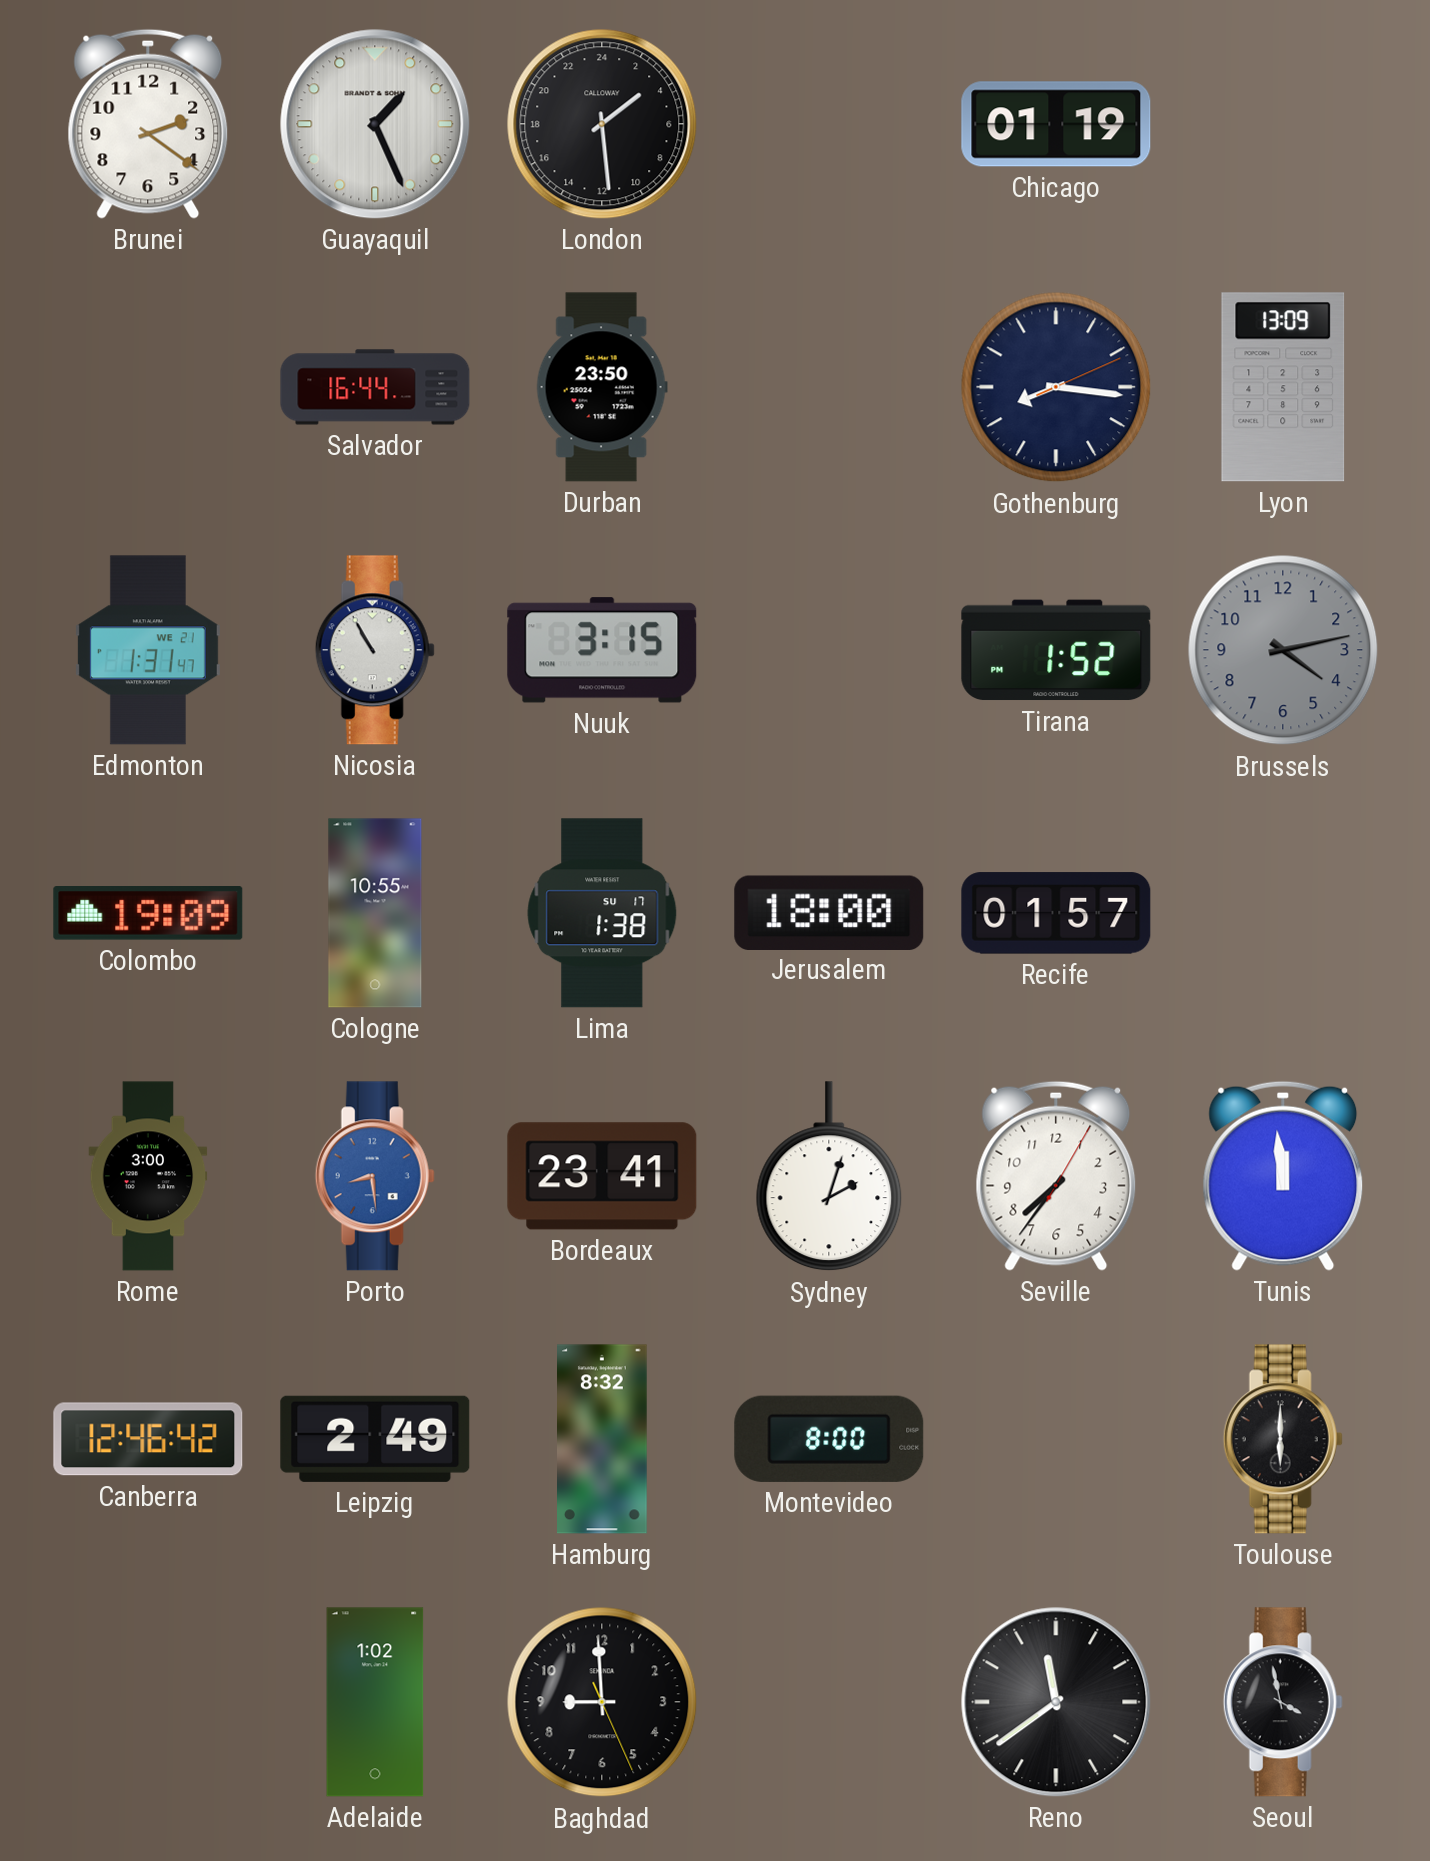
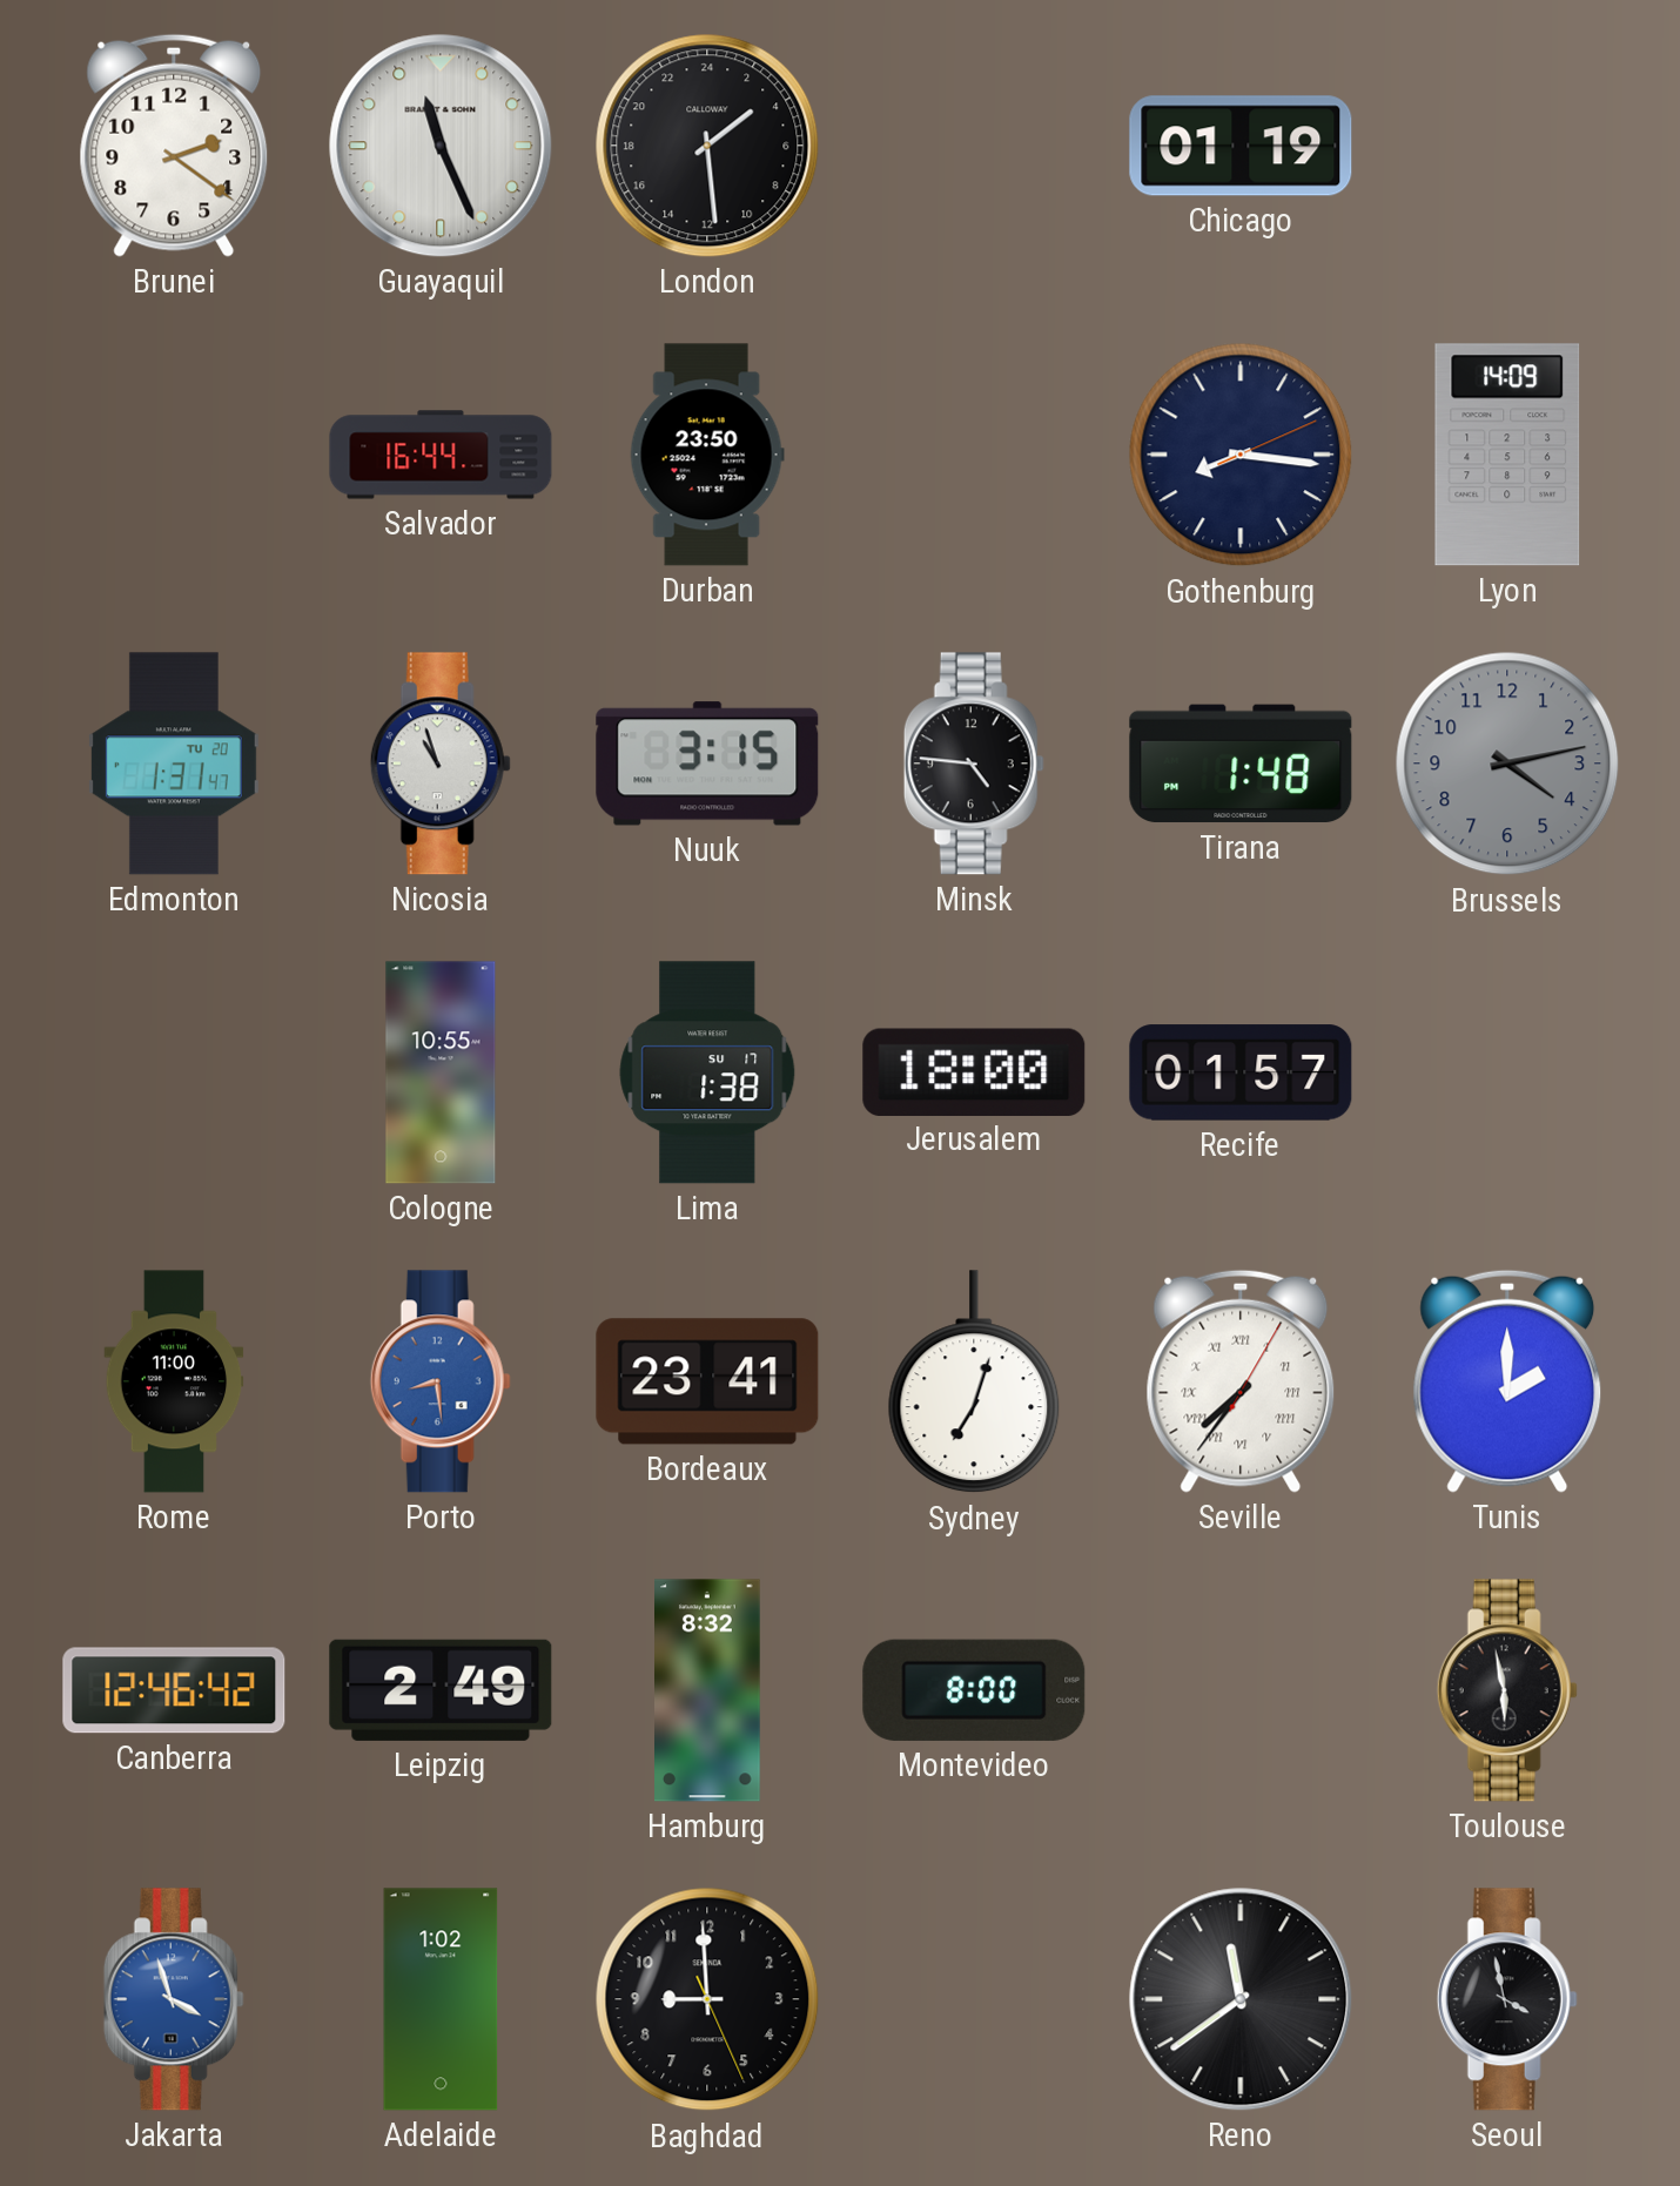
Guayaquil: 1:26 -> 11:26 (441, 146)
Lyon: 13:09 -> 14:09 (1507, 455)
Edmonton date: WE 21 -> TU 20 (174, 764)
Nicosia: 10:55 -> 10:57 (441, 764)
Minsk: none -> 4:46 (974, 764)
Tirana: 1:52 -> 1:48 (1241, 764)
Colombo: 19:09 -> none (148, 914)
Rome: 3:00 -> 11:00 (174, 1381)
Sydney: 2:03 -> 7:03 (974, 1383)
Seville numerals: Arabic -> Roman (1241, 1381)
Tunis: 11:59 -> 2:00 (1507, 1381)
Toulouse: 6:00 -> 5:58 (1507, 1690)
Jakarta: none -> 3:57 (174, 1999)
